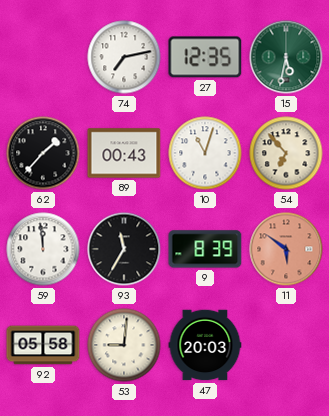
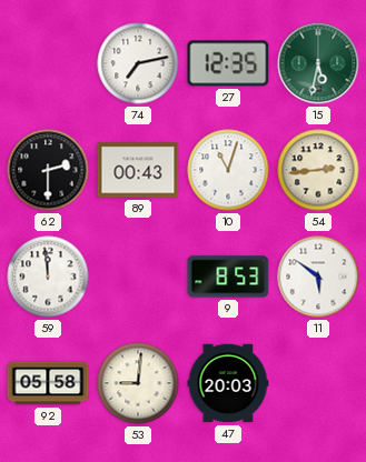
62: 1:37 -> 2:30 (48, 170)
54: 6:53 -> 2:44 (318, 170)
93: 11:35 -> none (124, 249)
9: 8:39 -> 8:53 (228, 277)
11 dial: salmon -> white (318, 277)
